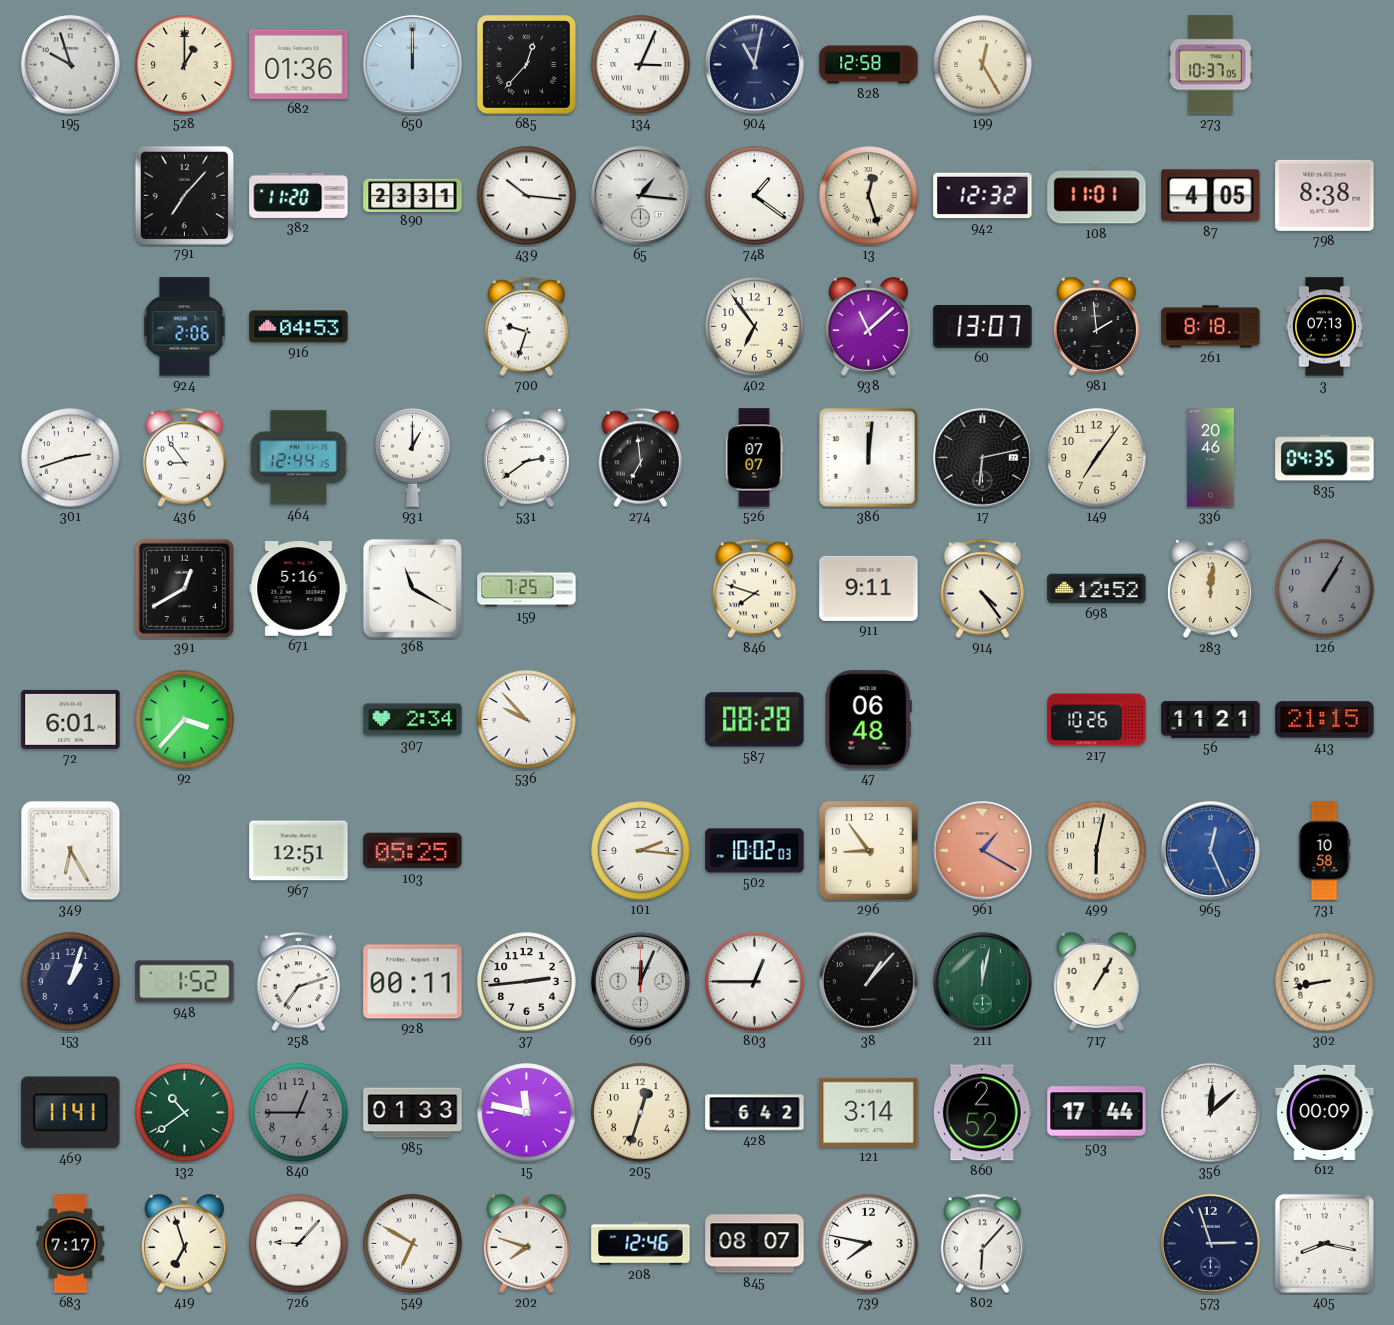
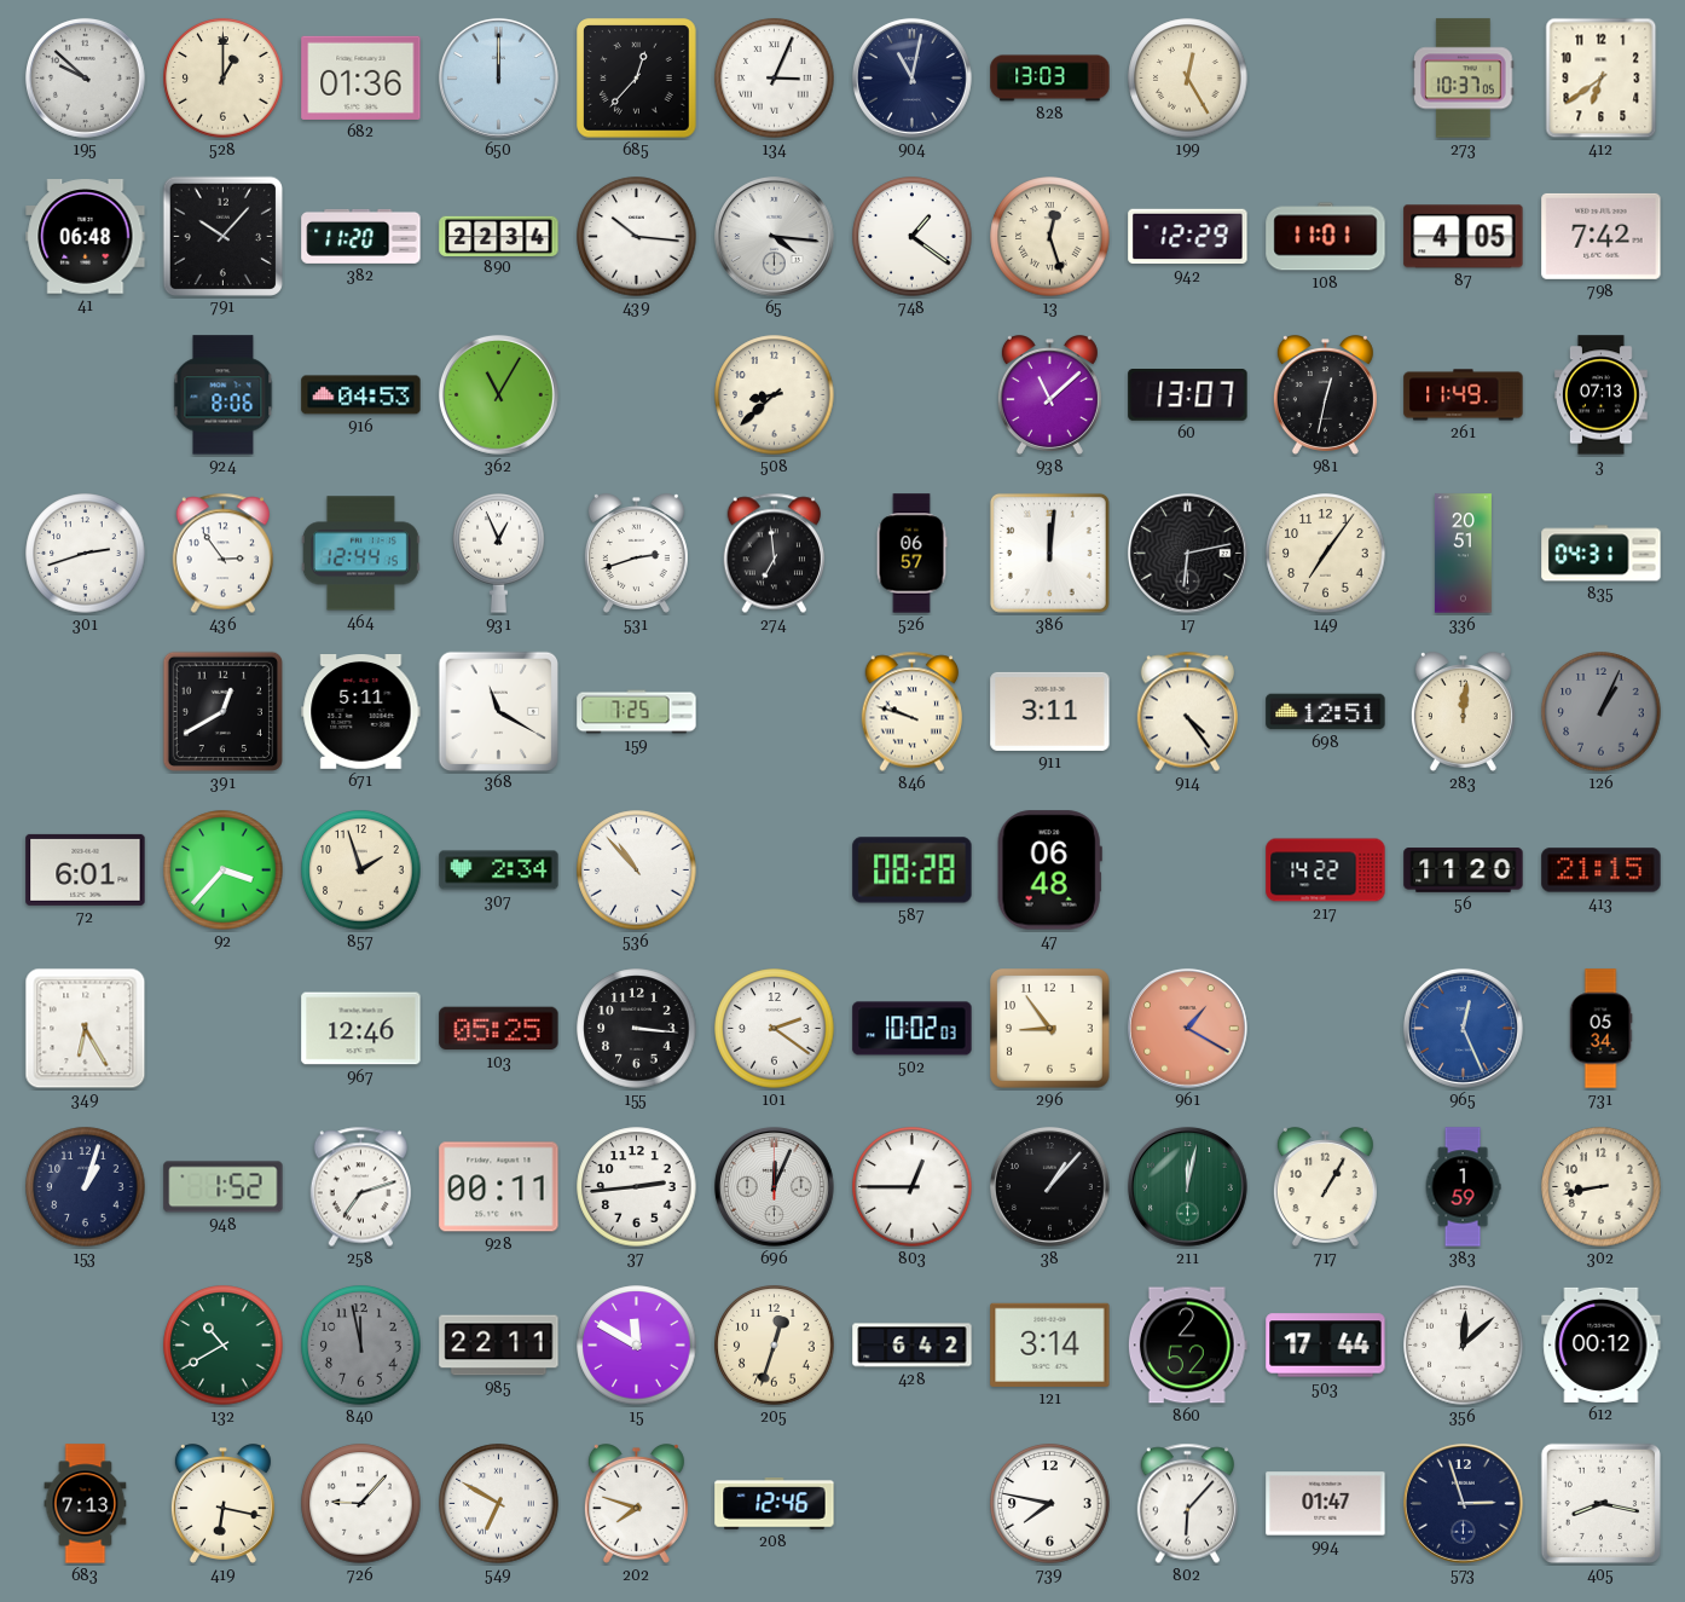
195: 9:57 -> 9:52 (86, 79)
828: 12:58 -> 13:03 (1050, 79)
412: none -> 6:39 (1602, 79)
41: none -> 06:48 (86, 237)
791: 7:07 -> 10:07 (222, 236)
890: 23:31 -> 22:34 (499, 236)
65: 1:16 -> 4:16 (775, 237)
942: 12:32 -> 12:29 (1188, 237)
798: 8:38 -> 7:42 (1602, 236)
924: 2:06 -> 8:06 (224, 395)
362: none -> 11:05 (499, 395)
700: 9:33 -> none (527, 327)
508: none -> 8:38 (775, 395)
402: 6:54 -> none (755, 327)
981: 1:59 -> 12:32 (1325, 395)
261: 8:18 -> 11:49 (1464, 395)
436: 8:54 -> 2:54 (224, 554)
931: 1:00 -> 12:56 (499, 554)
531: 2:39 -> 2:42 (636, 554)
526: 07:07 -> 06:57 (911, 554)
336: 20:46 -> 20:51 (1463, 554)
835: 04:35 -> 04:31 (1602, 554)
671: 5:16 -> 5:11 (361, 712)
846: 7:48 -> 9:48 (913, 712)
911: 9:11 -> 3:11 (1050, 711)
698: 12:52 -> 12:51 (1326, 712)
126: 1:05 -> 1:04 (1602, 712)
857: none -> 1:57 (361, 871)
536: 9:53 -> 10:53 (637, 871)
217: 10:26 -> 14:22 (1326, 871)
56: 11:21 -> 11:20 (1464, 871)
967: 12:51 -> 12:46 (361, 1029)
155: none -> 3:16 (637, 1029)
101: 2:16 -> 2:21 (775, 1029)
499: 6:02 -> none (1097, 851)
731: 10:58 -> 05:34 (1600, 1029)
383: none -> 1:59 (1463, 1187)
469: 11:41 -> none (71, 1113)
132: 10:39 -> 10:40 (224, 1346)
840: 12:45 -> 11:58 (361, 1346)
985: 01:33 -> 22:11 (499, 1346)
15: 11:47 -> 11:50 (637, 1346)
612: 00:09 -> 00:12 (1602, 1344)
683: 7:17 -> 7:13 (86, 1504)
419: 6:57 -> 6:17 (222, 1504)
845: 08:07 -> none (755, 1244)
994: none -> 01:47 (1326, 1504)
